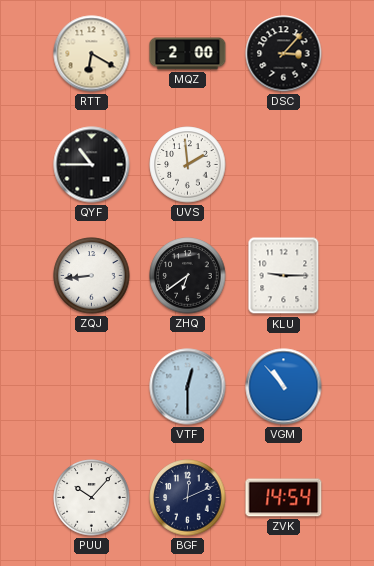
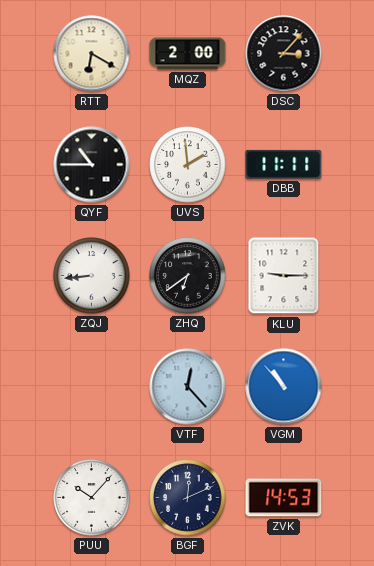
DBB: none -> 11:11 (284, 164)
VTF: 12:30 -> 12:23 (188, 387)
ZVK: 14:54 -> 14:53 (284, 498)
